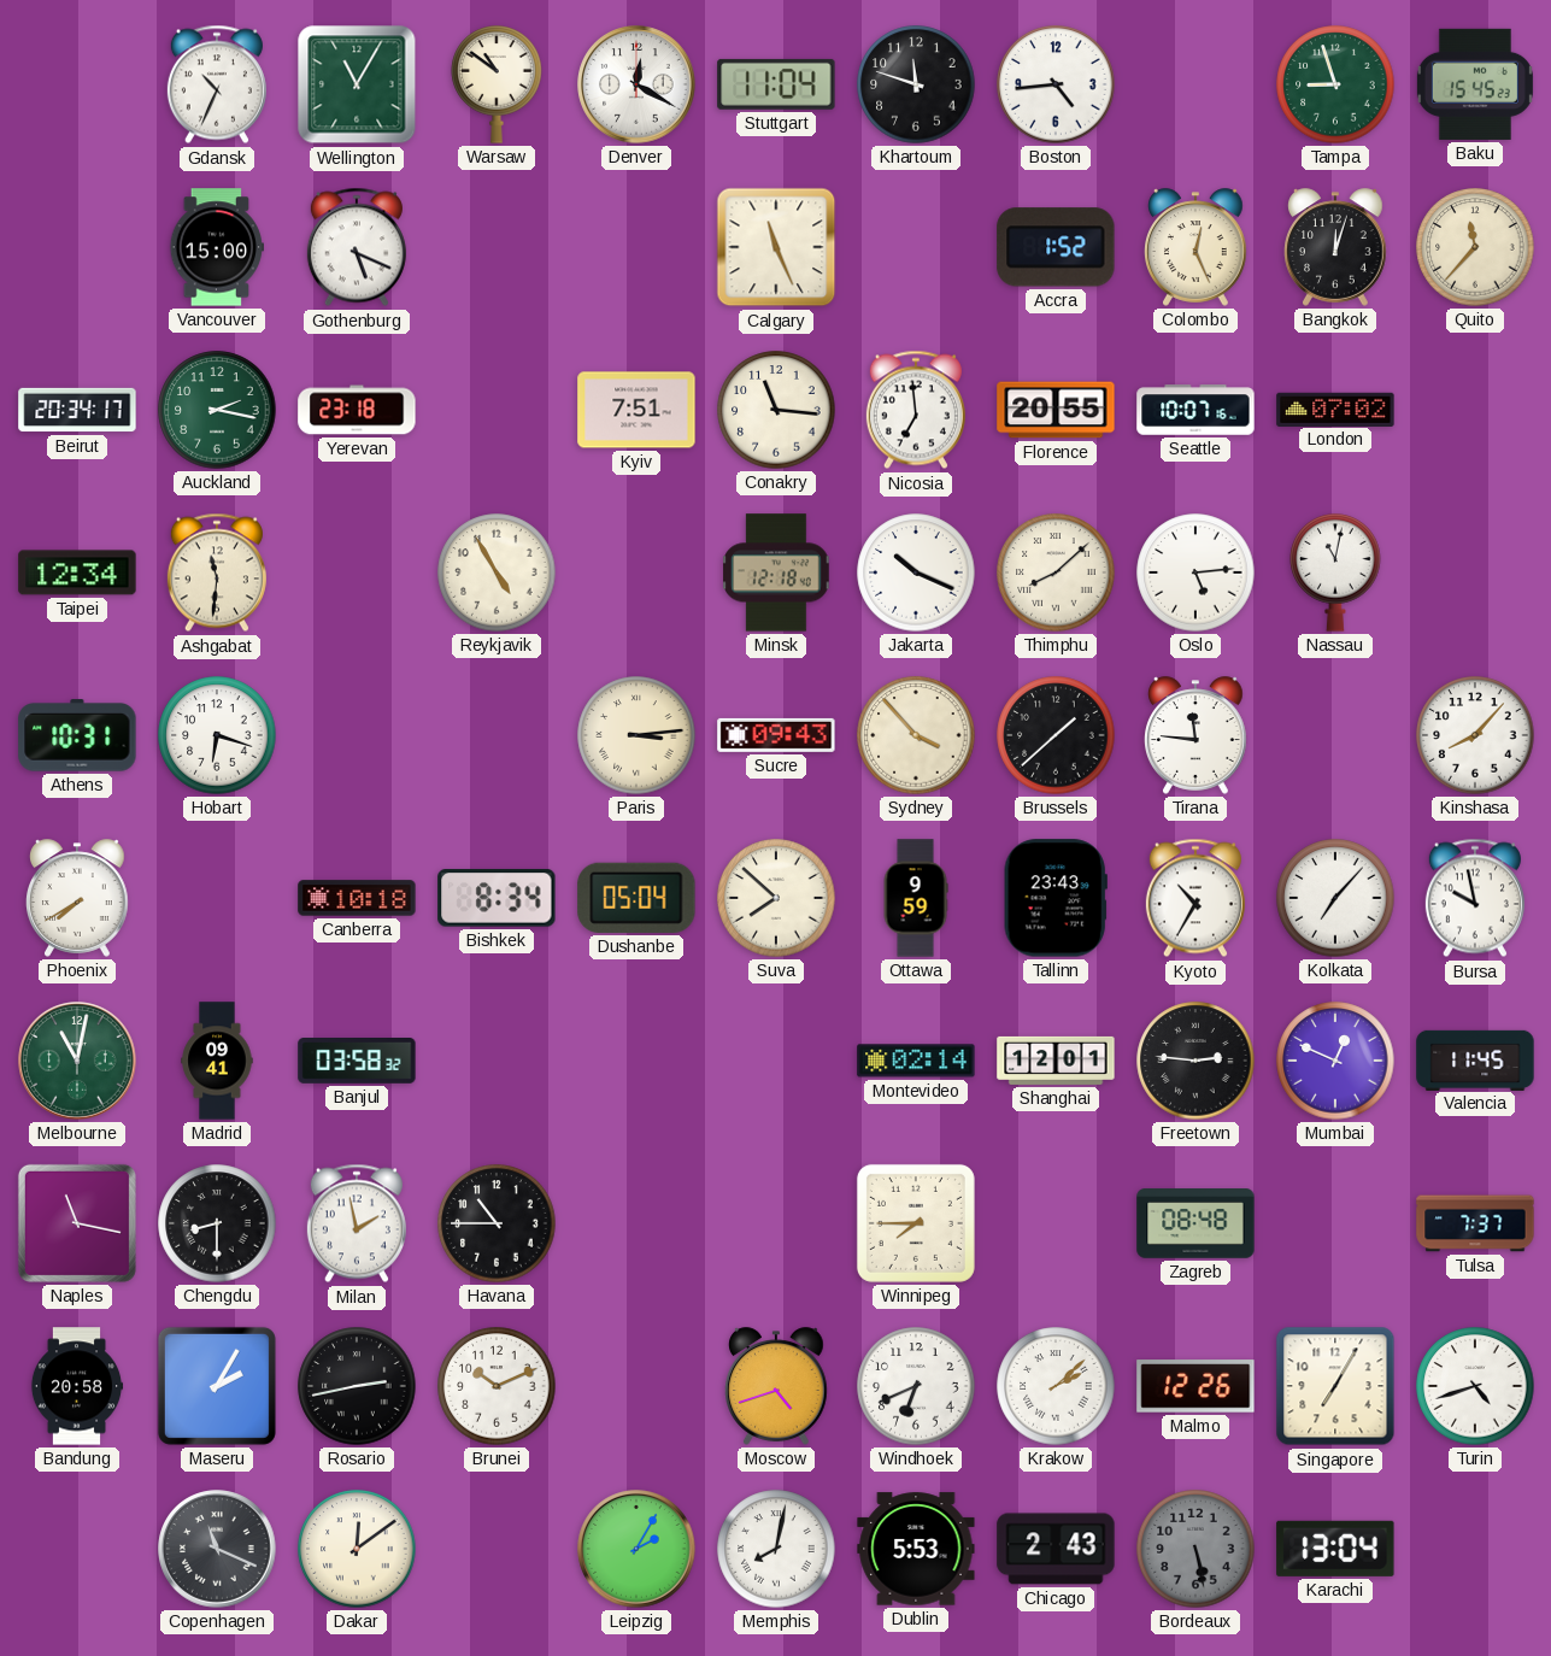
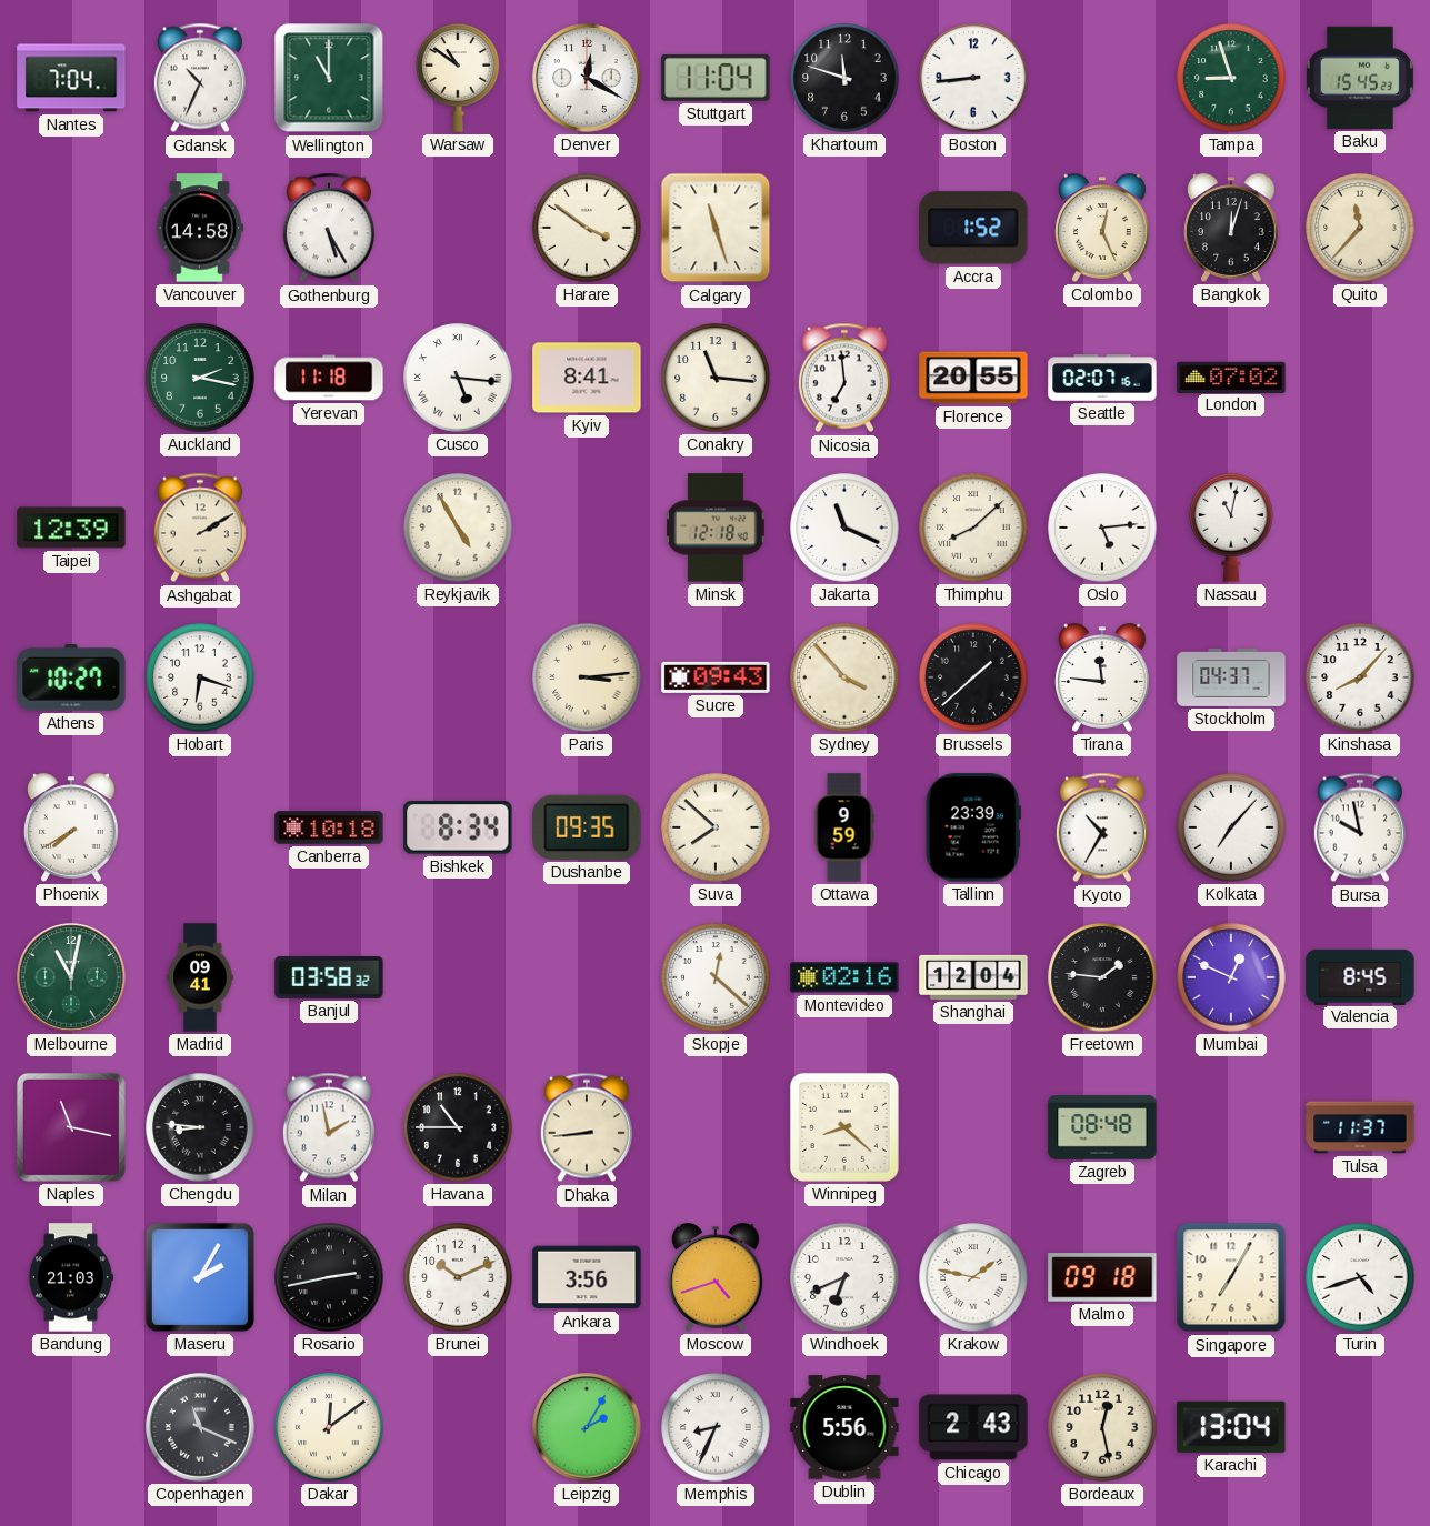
Nantes: none -> 7:04 (71, 78)
Wellington: 11:05 -> 11:00 (329, 78)
Boston: 4:44 -> 8:44 (973, 78)
Vancouver: 15:00 -> 14:58 (199, 228)
Gothenburg: 5:19 -> 5:25 (329, 228)
Harare: none -> 3:51 (587, 228)
Calgary: 11:26 -> 11:27 (716, 228)
Beirut: 20:34 -> none (77, 410)
Yerevan: 23:18 -> 11:18 (329, 378)
Cusco: none -> 5:16 (458, 378)
Kyiv: 7:51 -> 8:41 (587, 378)
Seattle: 10:07 -> 02:07 (1102, 378)
Taipei: 12:34 -> 12:39 (71, 528)
Ashgabat: 11:31 -> 2:10 (200, 528)
Jakarta: 10:19 -> 11:19 (844, 528)
Athens: 10:31 -> 10:27 (71, 677)
Stockholm: none -> 04:37 (1231, 677)
Dushanbe: 05:04 -> 09:35 (587, 827)
Tallinn: 23:43 -> 23:39 (973, 827)
Skopje: none -> 12:22 (716, 977)
Montevideo: 02:14 -> 02:16 (844, 977)
Shanghai: 12:01 -> 12:04 (973, 977)
Freetown: 2:46 -> 1:46 (1102, 977)
Valencia: 11:45 -> 8:45 (1360, 976)
Chengdu: 8:30 -> 8:46 (200, 1127)
Dhaka: none -> 8:44 (587, 1127)
Winnipeg: 7:45 -> 8:22 (844, 1127)
Tulsa: 7:37 -> 11:37 (1360, 1127)
Bandung: 20:58 -> 21:03 (71, 1277)
Ankara: none -> 3:56 (587, 1277)
Krakow: 2:08 -> 1:47 (973, 1277)
Malmo: 12:26 -> 09:18 (1102, 1277)
Memphis: 8:02 -> 8:34 (716, 1427)
Dublin: 5:53 -> 5:56 (844, 1427)
Bordeaux: 5:28 -> 12:28 (1102, 1427)
Bordeaux dial: grey -> cream (1102, 1427)
